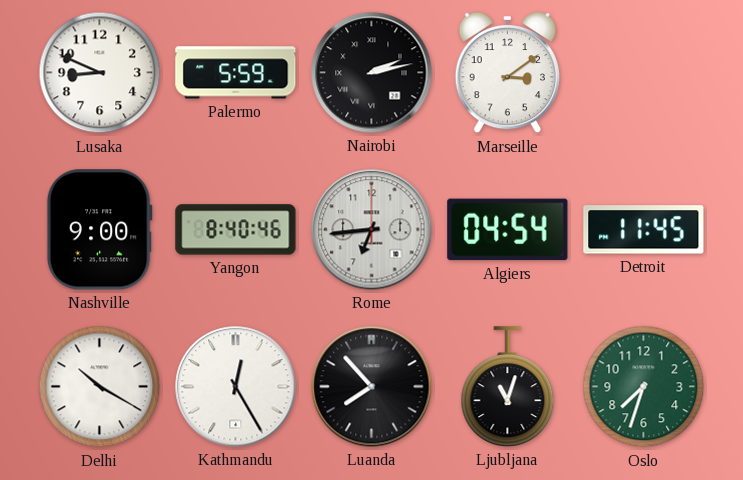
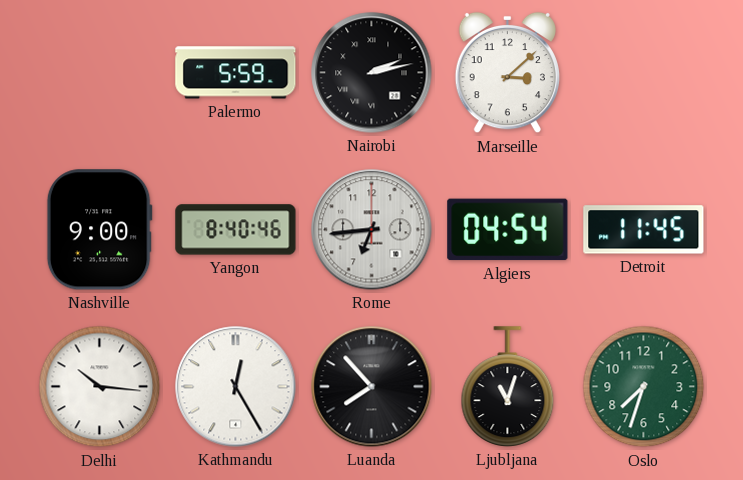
Lusaka: 8:49 -> none (100, 73)
Marseille: 3:09 -> 3:08 (507, 73)
Delhi: 10:20 -> 10:16 (100, 387)
